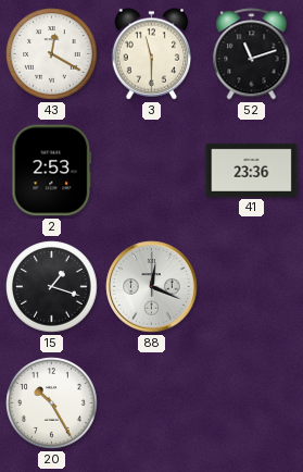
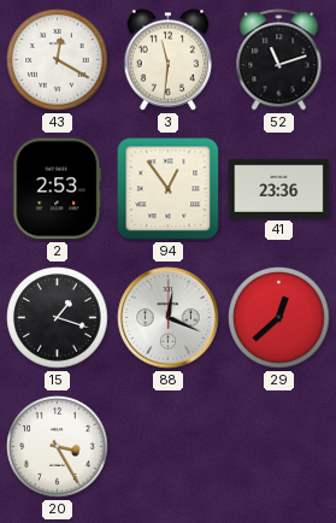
3: 11:30 -> 11:31 (169, 60)
94: none -> 12:54 (169, 189)
29: none -> 12:38 (279, 318)
20: 10:25 -> 3:25 (58, 447)
